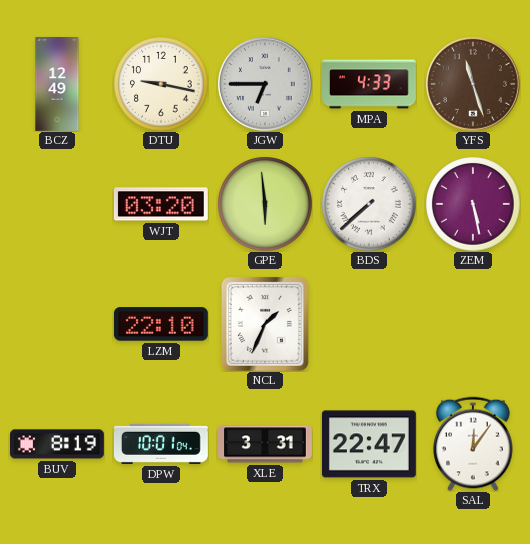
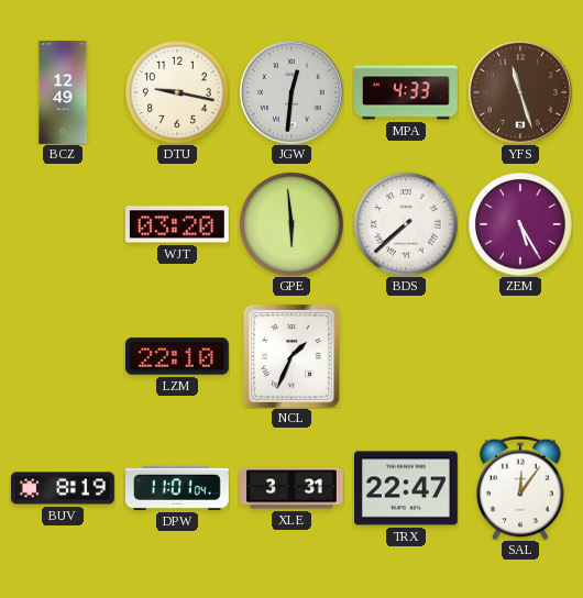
JGW: 6:45 -> 12:31 (291, 92)
ZEM: 5:28 -> 5:25 (520, 224)
DPW: 10:01 -> 11:01 (177, 488)
